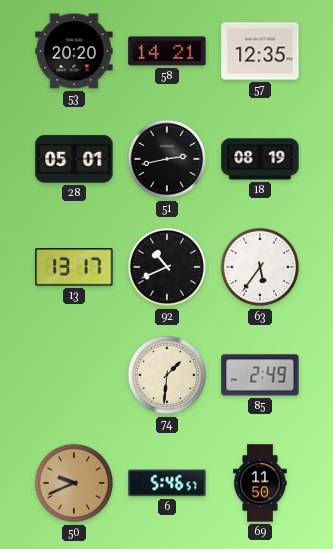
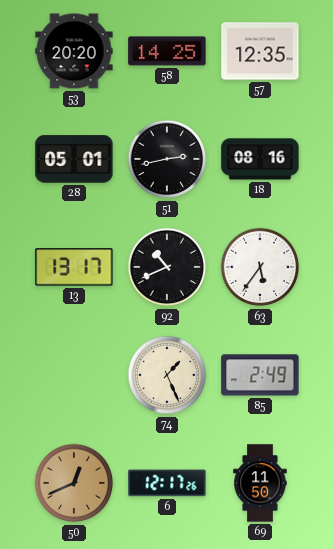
58: 14:21 -> 14:25 (167, 51)
18: 08:19 -> 08:16 (260, 159)
74: 1:31 -> 1:26 (167, 375)
50: 9:41 -> 12:41 (74, 483)
6: 5:46 -> 12:17 (167, 483)
